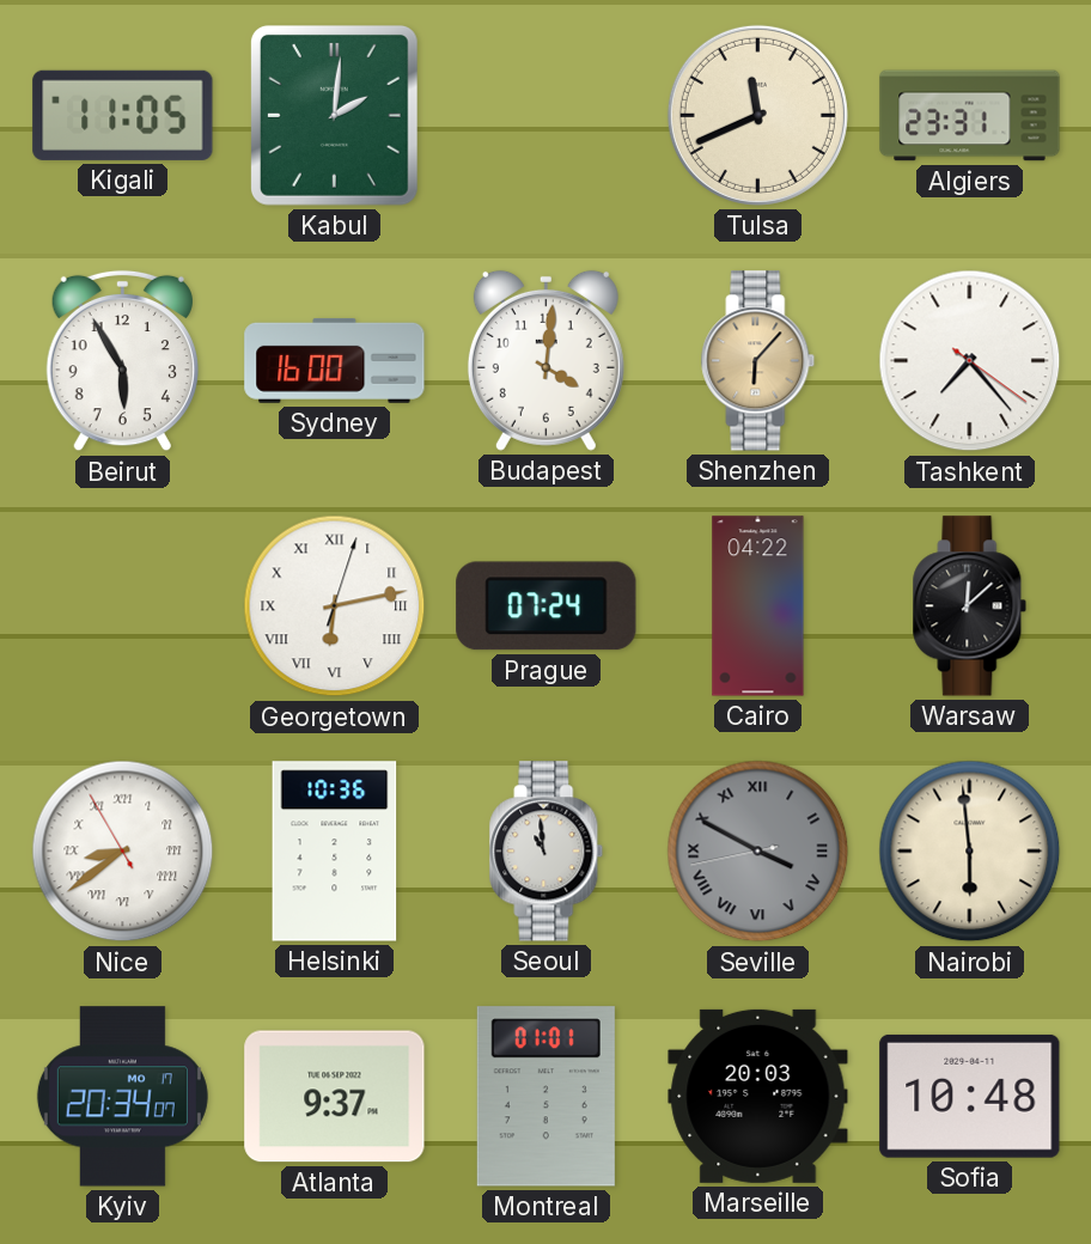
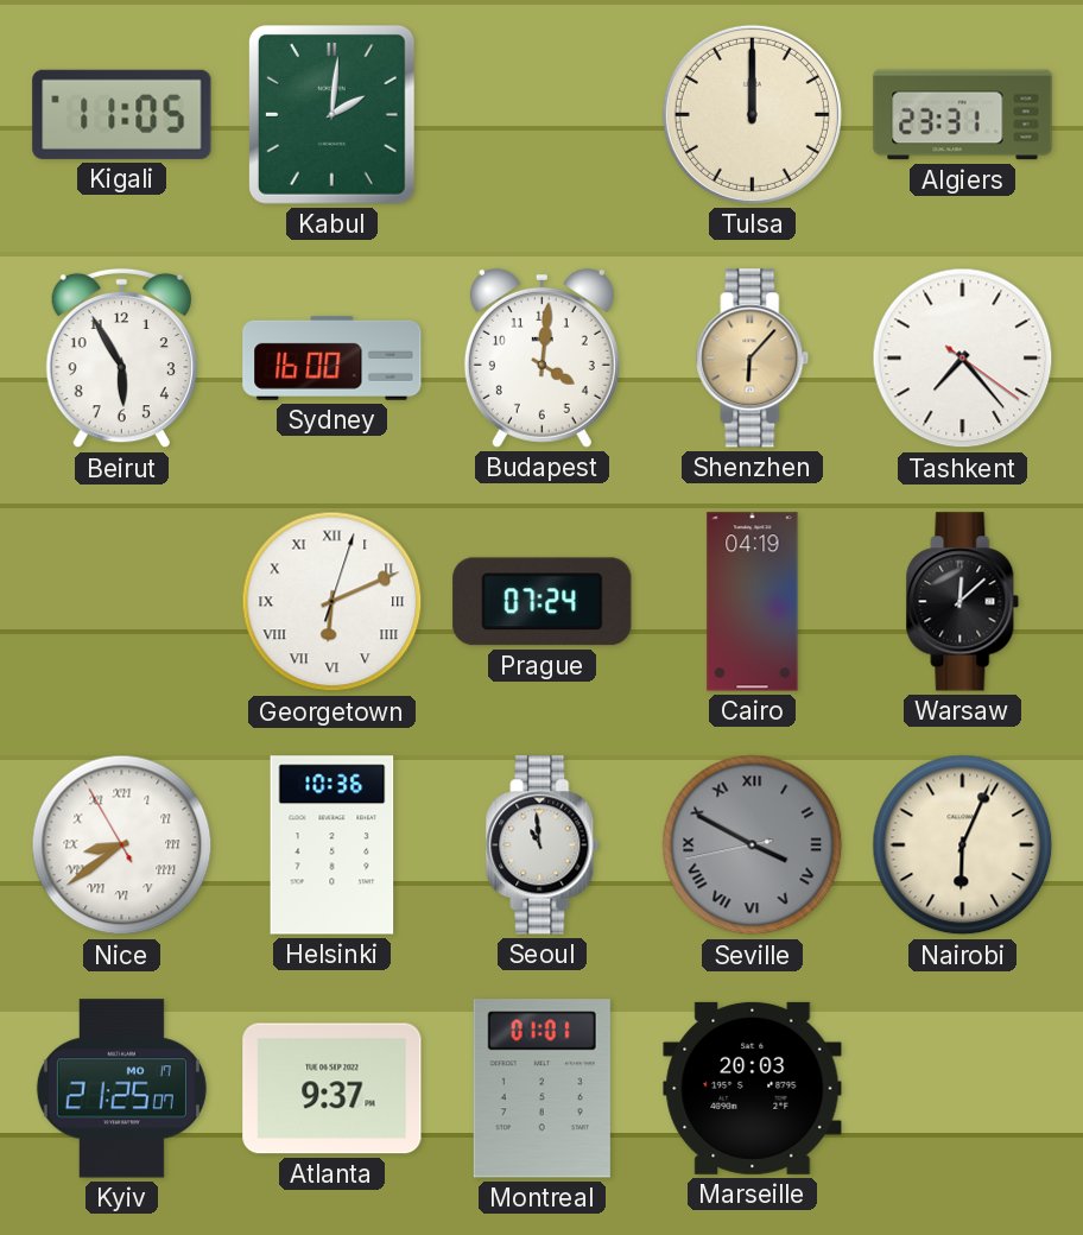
Tulsa: 11:41 -> 12:00 (752, 114)
Georgetown: 6:13 -> 6:11 (332, 602)
Cairo: 04:22 -> 04:19 (753, 602)
Nairobi: 5:59 -> 6:04 (963, 845)
Kyiv: 20:34 -> 21:25 (121, 1089)
Sofia: 10:48 -> none (970, 1096)
